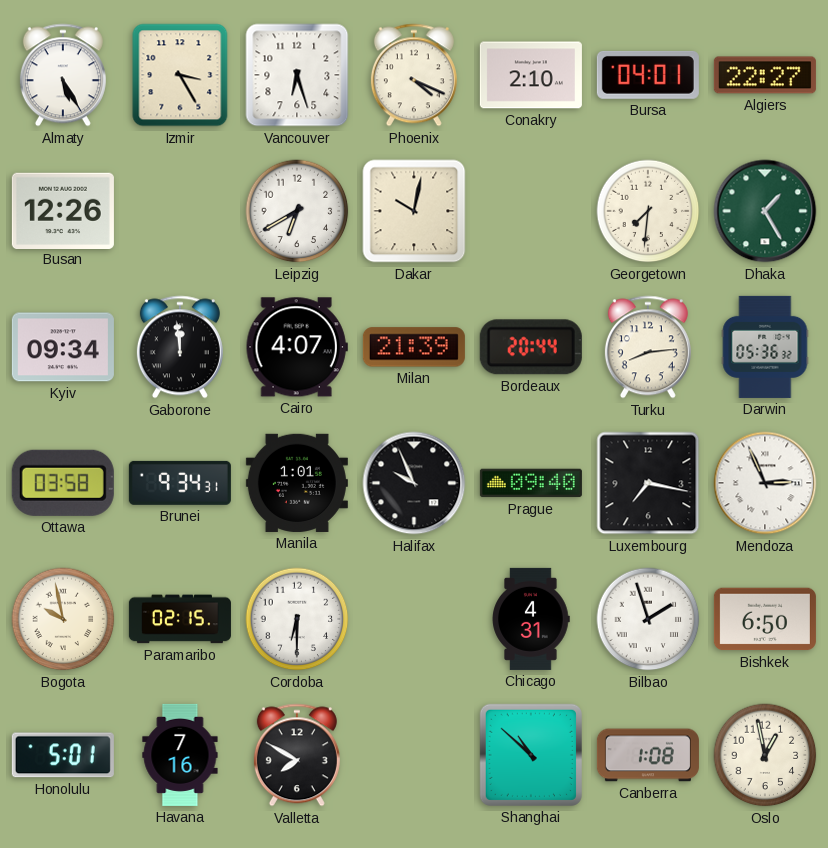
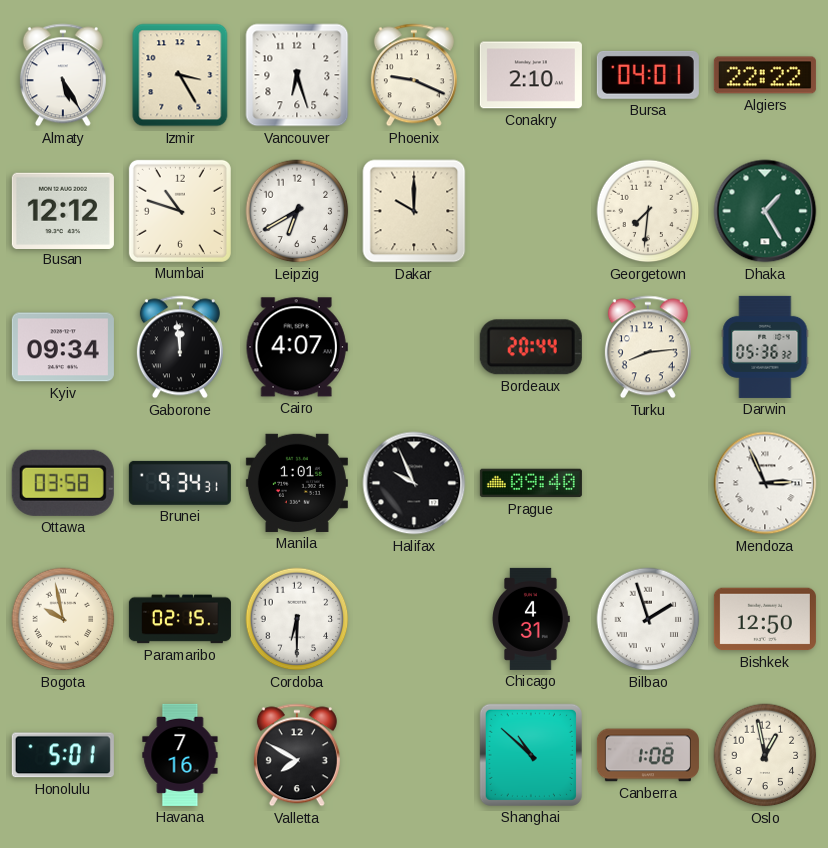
Phoenix: 4:19 -> 9:19 (414, 75)
Algiers: 22:27 -> 22:22 (765, 75)
Busan: 12:26 -> 12:12 (63, 210)
Mumbai: none -> 10:48 (180, 211)
Dakar: 10:02 -> 10:00 (414, 211)
Milan: 21:39 -> none (414, 347)
Luxembourg: 7:17 -> none (648, 483)
Bishkek: 6:50 -> 12:50 (765, 619)
